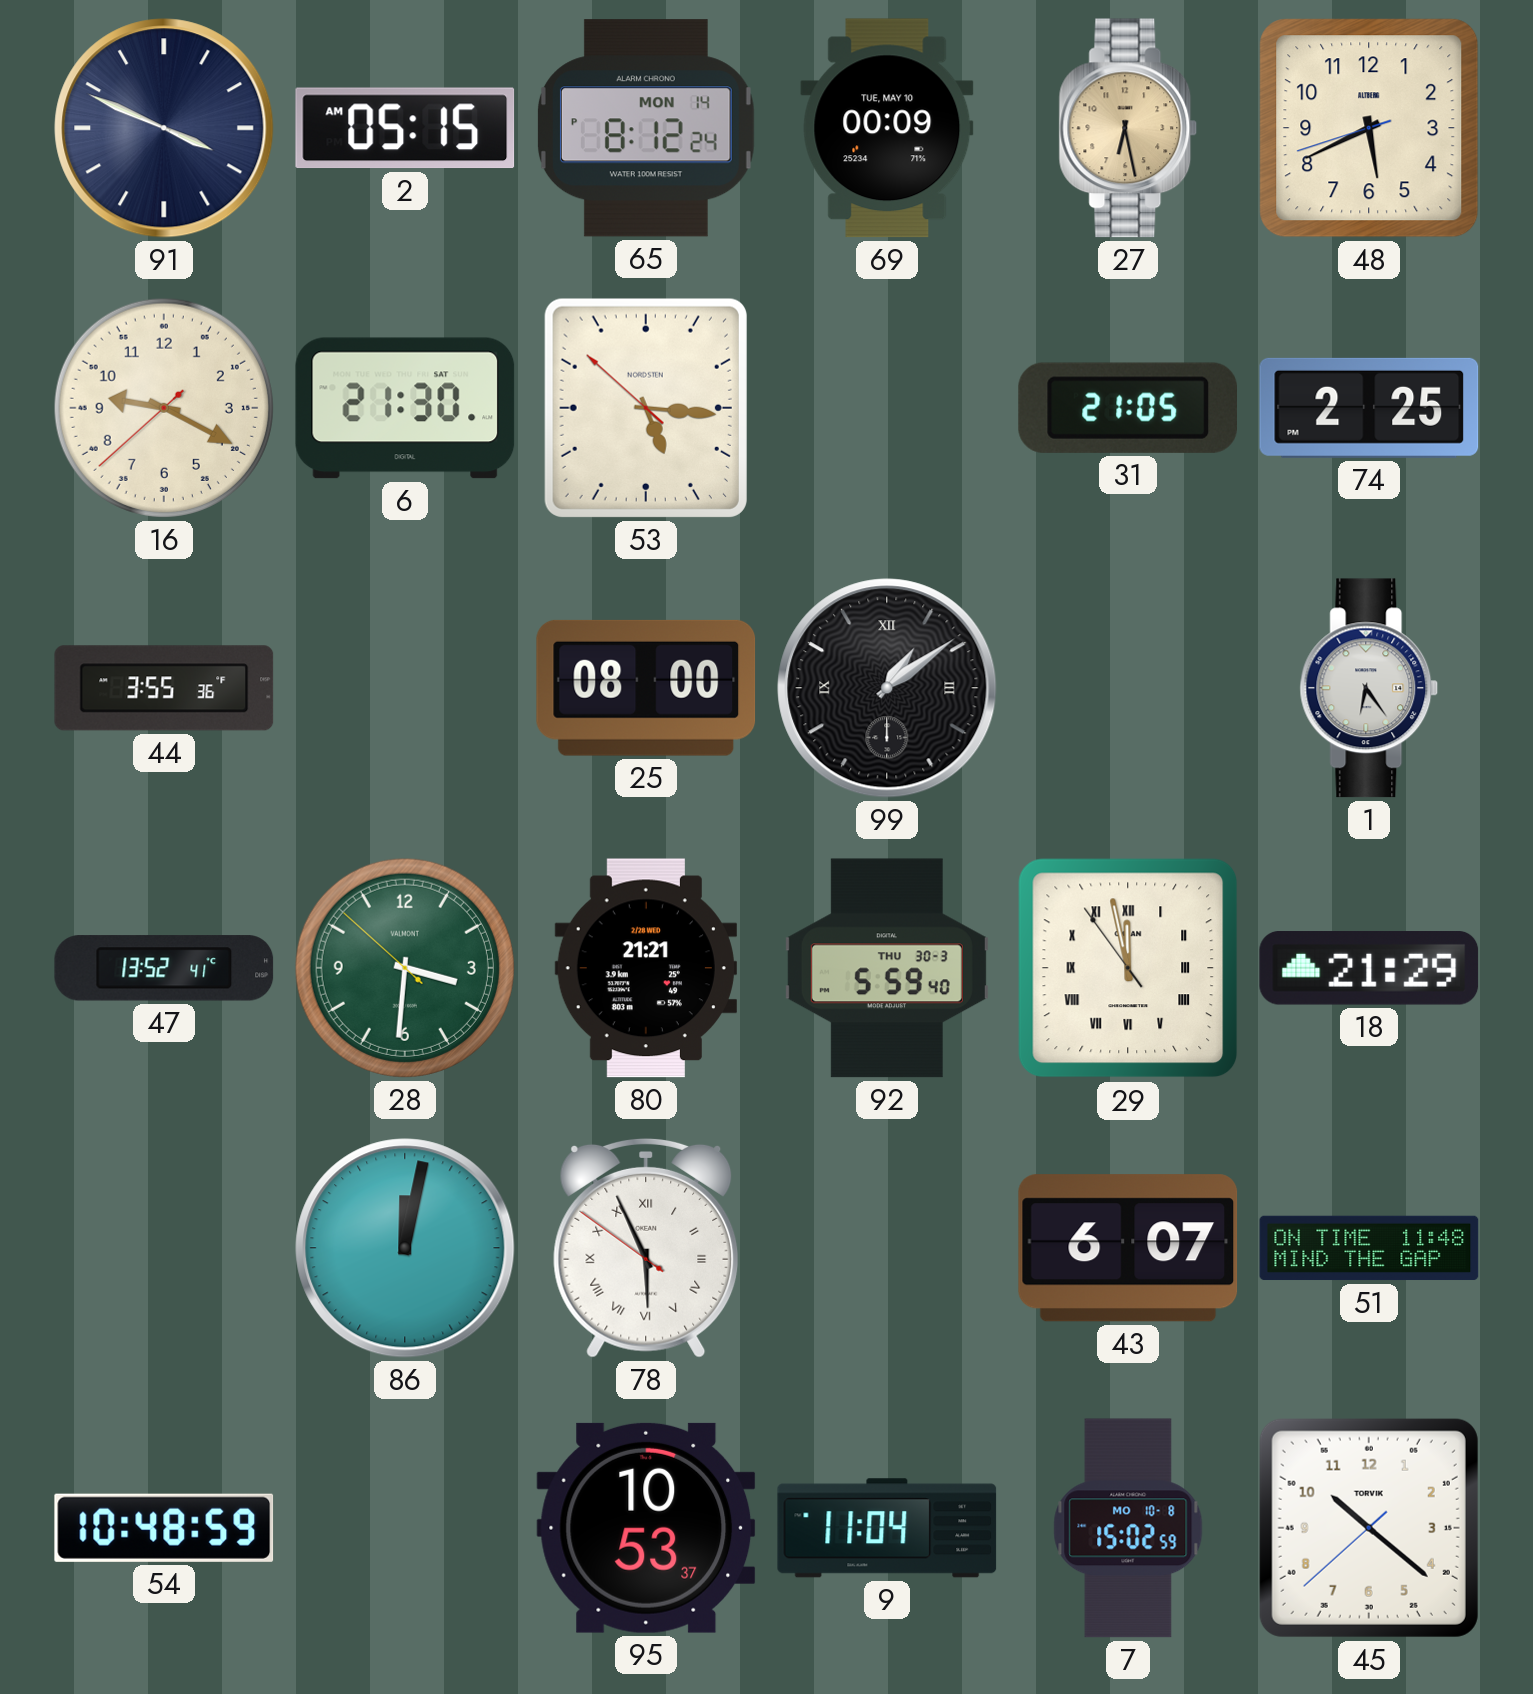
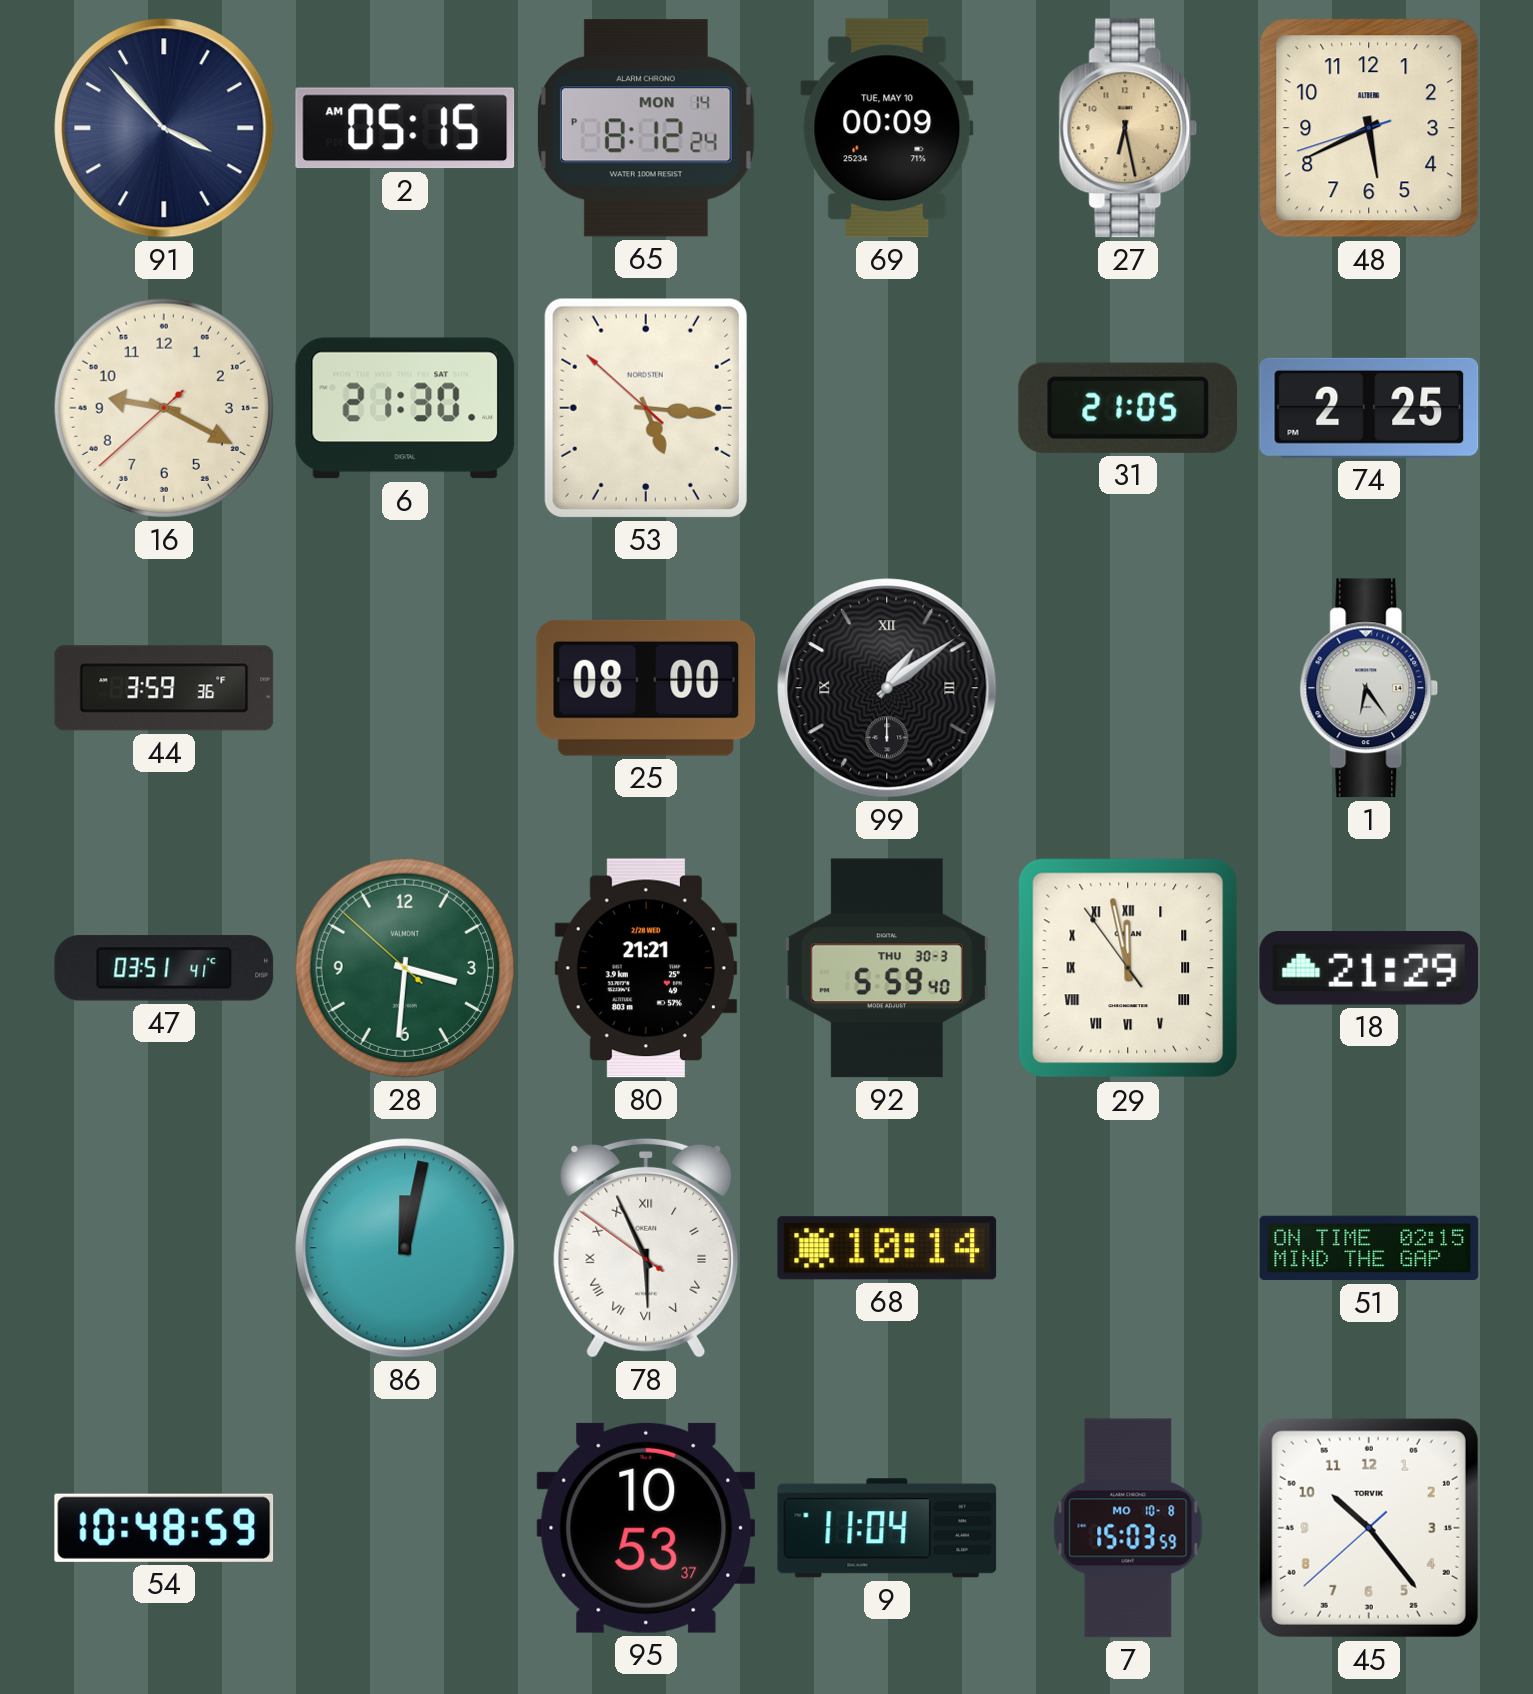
91: 3:49 -> 3:53 (164, 128)
44: 3:55 -> 3:59 (164, 688)
47: 13:52 -> 03:51 (164, 968)
68: none -> 10:14 (887, 1248)
43: 6:07 -> none (1128, 1248)
51: 11:48 -> 02:15 (1369, 1248)
7: 15:02 -> 15:03 (1128, 1528)
45: 10:21 -> 10:23 (1369, 1528)
